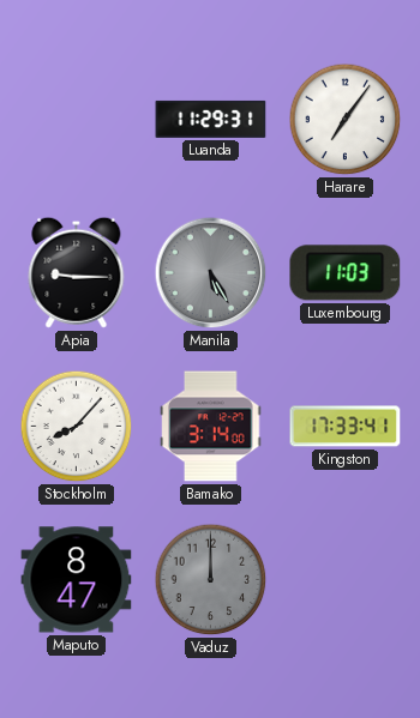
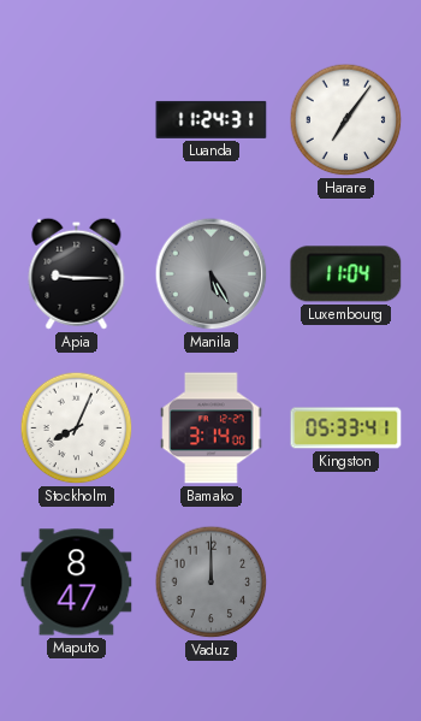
Luanda: 11:29 -> 11:24 (212, 119)
Luxembourg: 11:03 -> 11:04 (346, 274)
Stockholm: 8:07 -> 8:04 (77, 429)
Kingston: 17:33 -> 05:33 (346, 429)
